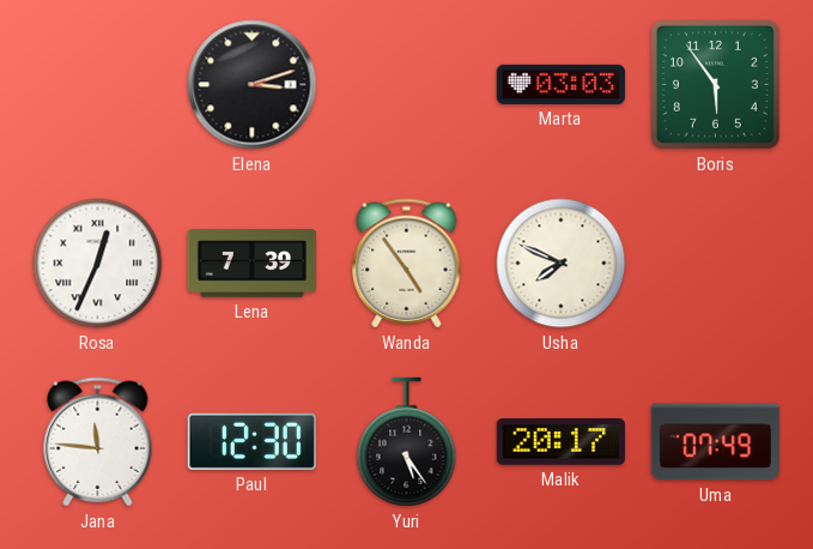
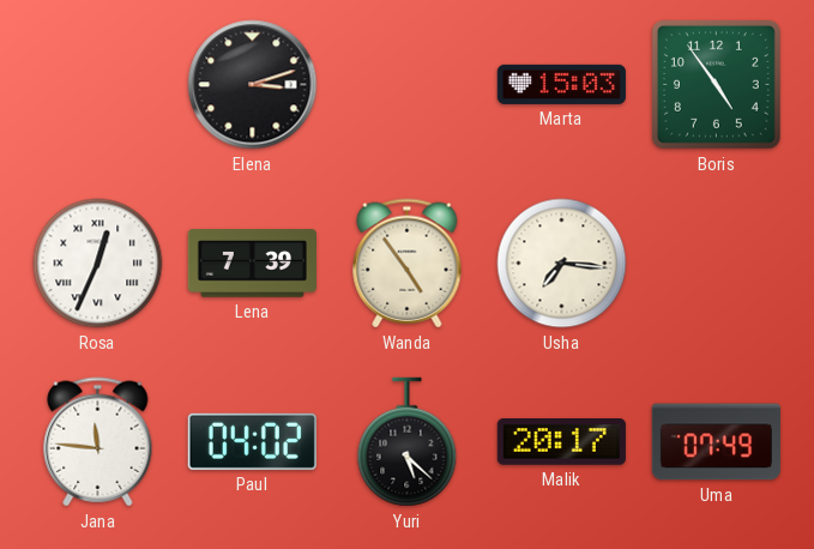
Marta: 03:03 -> 15:03 (561, 84)
Boris: 5:54 -> 4:54 (716, 84)
Usha: 7:49 -> 7:16 (562, 264)
Paul: 12:30 -> 04:02 (252, 441)
Yuri: 5:24 -> 5:22 (408, 442)
